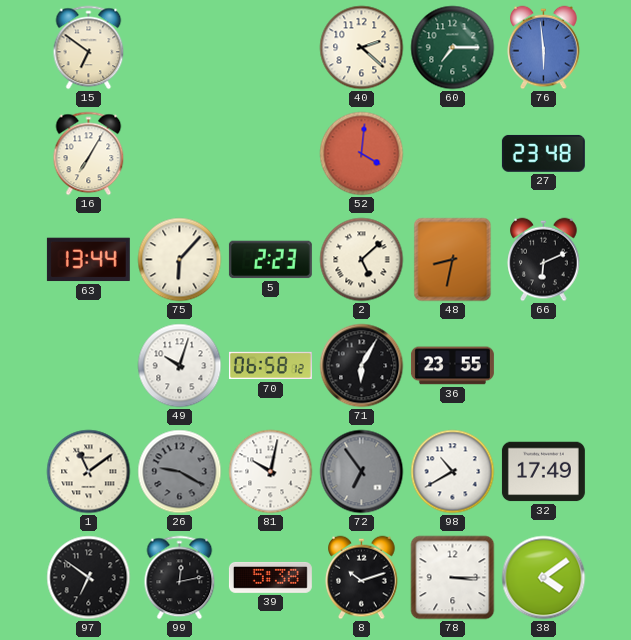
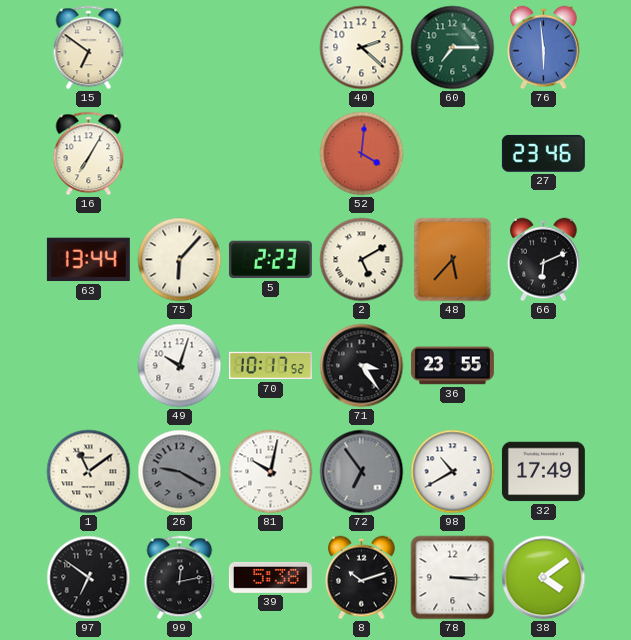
27: 23:48 -> 23:46 (543, 153)
2: 5:08 -> 5:10 (362, 260)
48: 8:32 -> 5:37 (453, 260)
70: 06:58 -> 10:17 (270, 366)
71: 6:05 -> 3:24 (362, 366)
